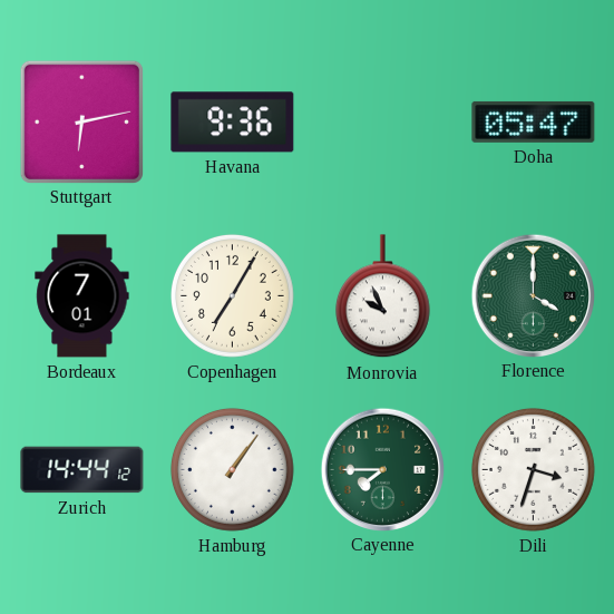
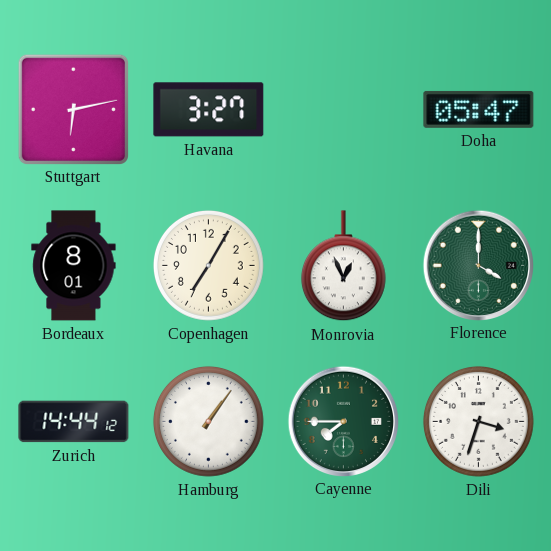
Havana: 9:36 -> 3:27 (209, 110)
Bordeaux: 7:01 -> 8:01 (74, 266)
Monrovia: 9:56 -> 12:56 (343, 266)
